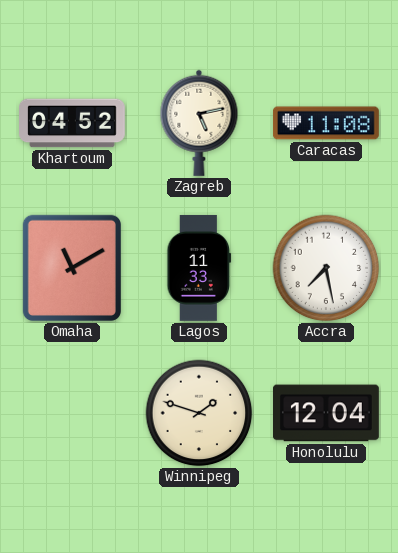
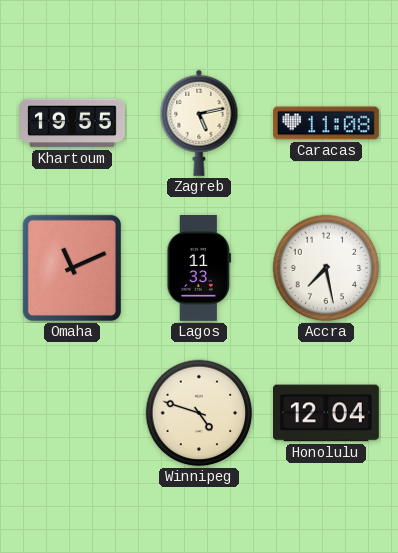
Khartoum: 04:52 -> 19:55 (73, 123)
Omaha: 11:10 -> 11:11 (72, 268)
Winnipeg: 1:48 -> 4:48 (199, 413)
